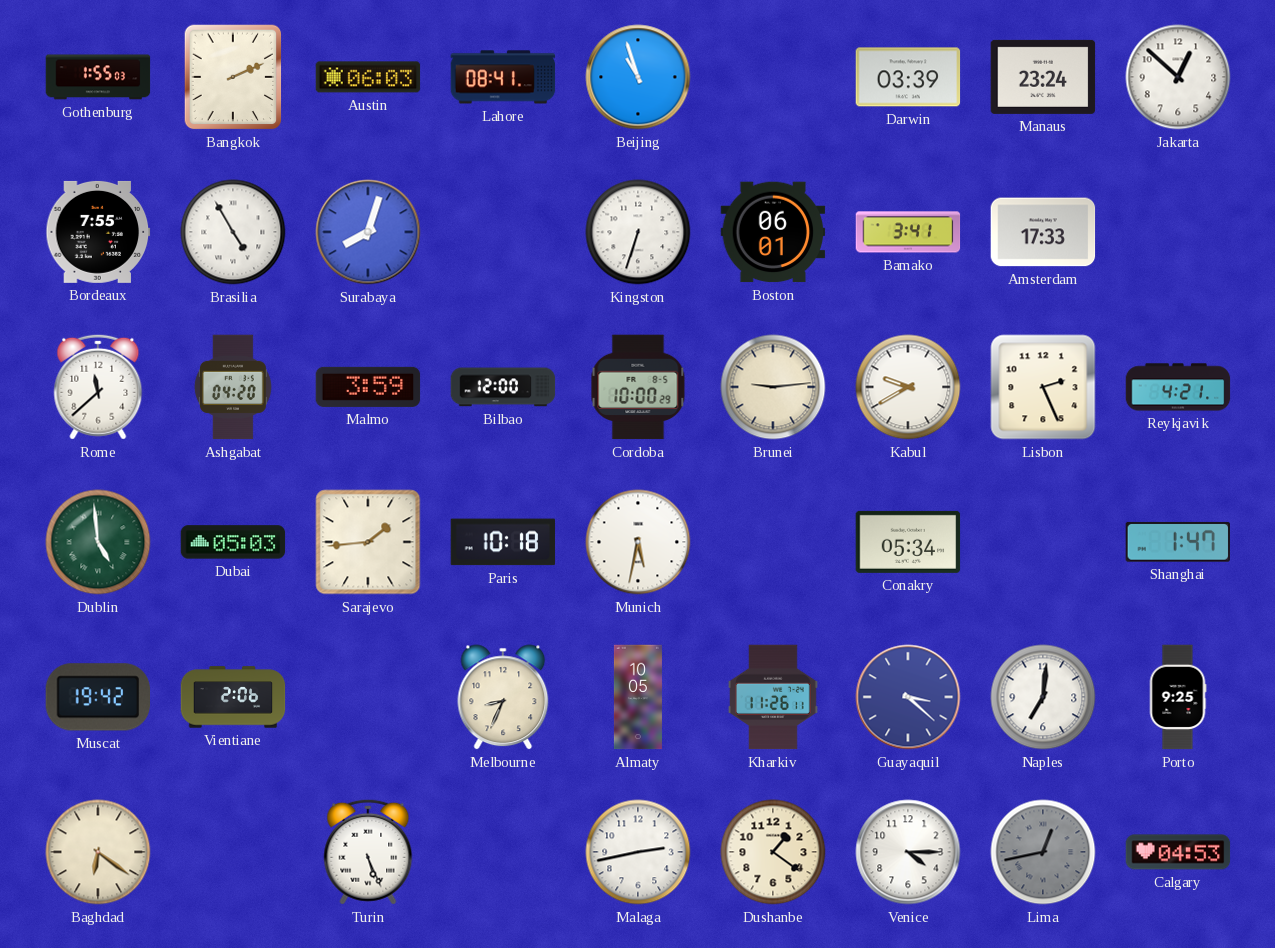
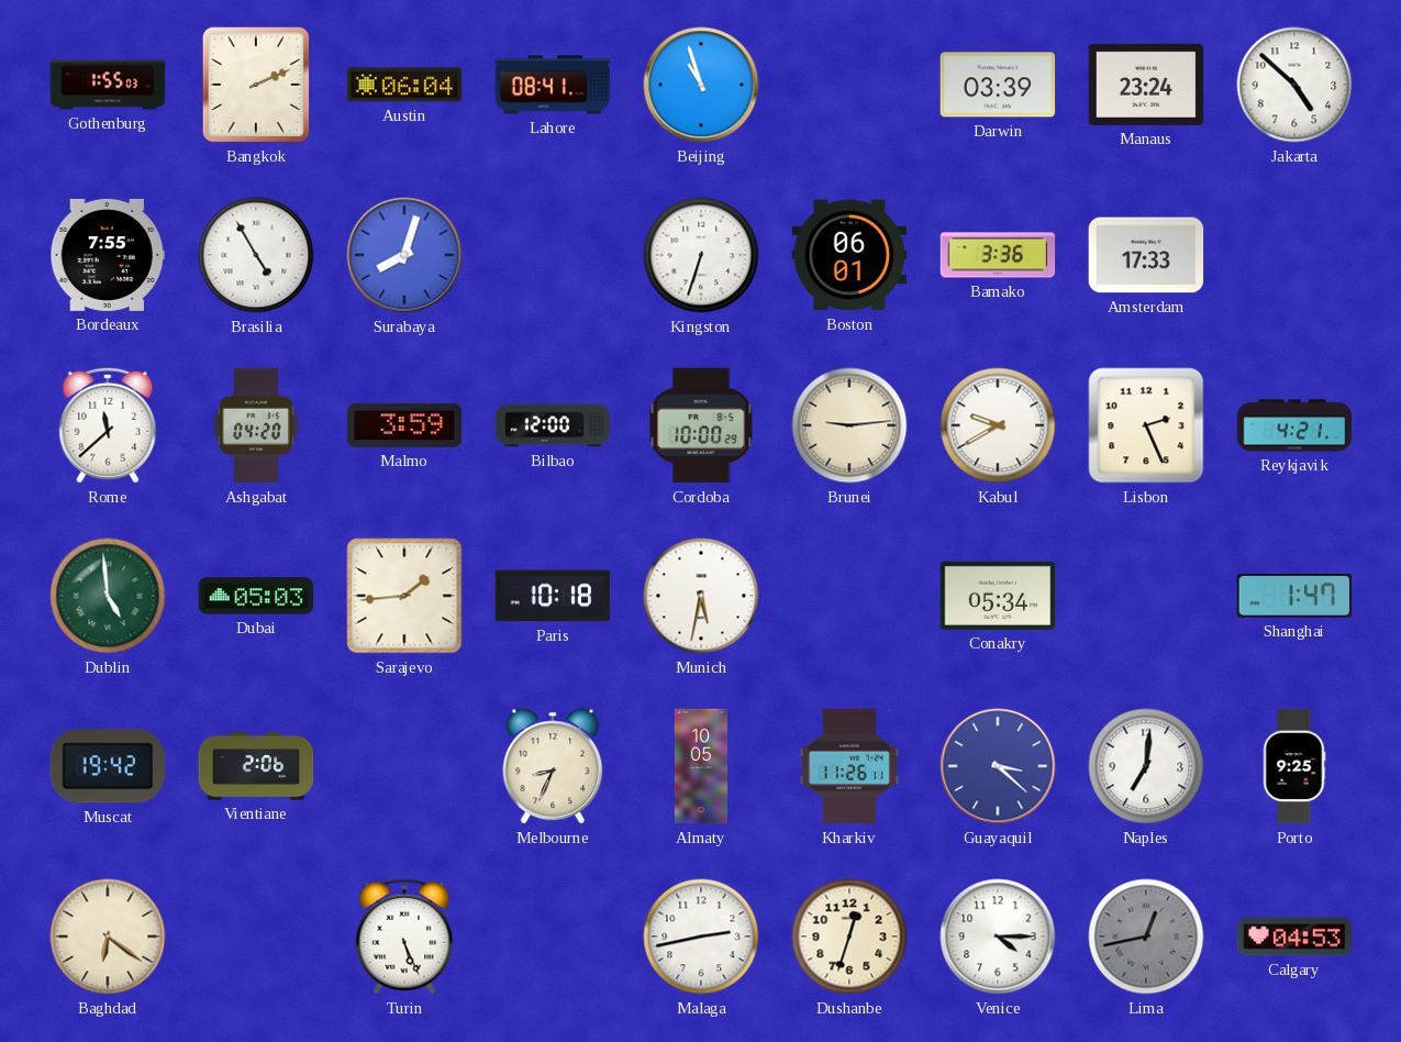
Austin: 06:03 -> 06:04 (404, 85)
Jakarta: 12:52 -> 4:52 (1294, 85)
Bamako: 3:41 -> 3:36 (998, 255)
Dushanbe: 1:21 -> 12:33 (849, 936)
